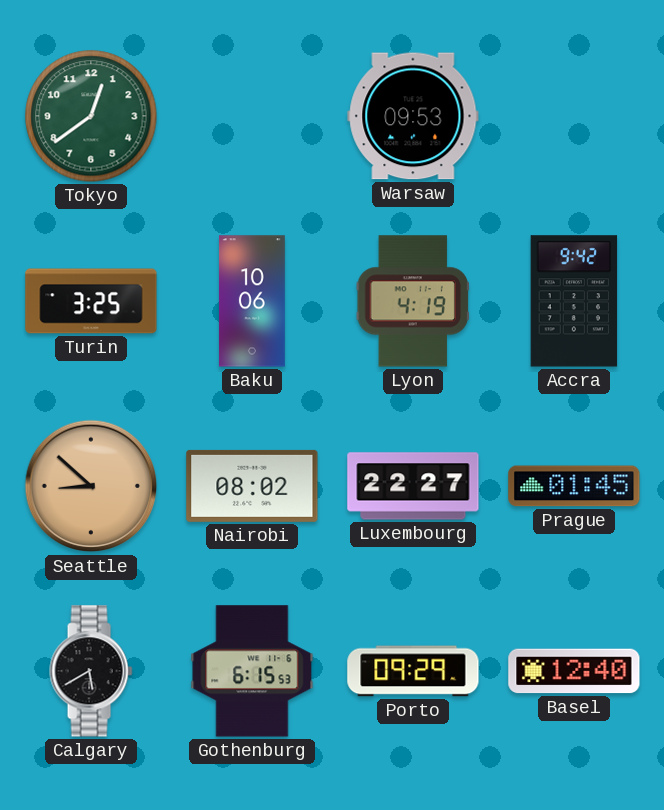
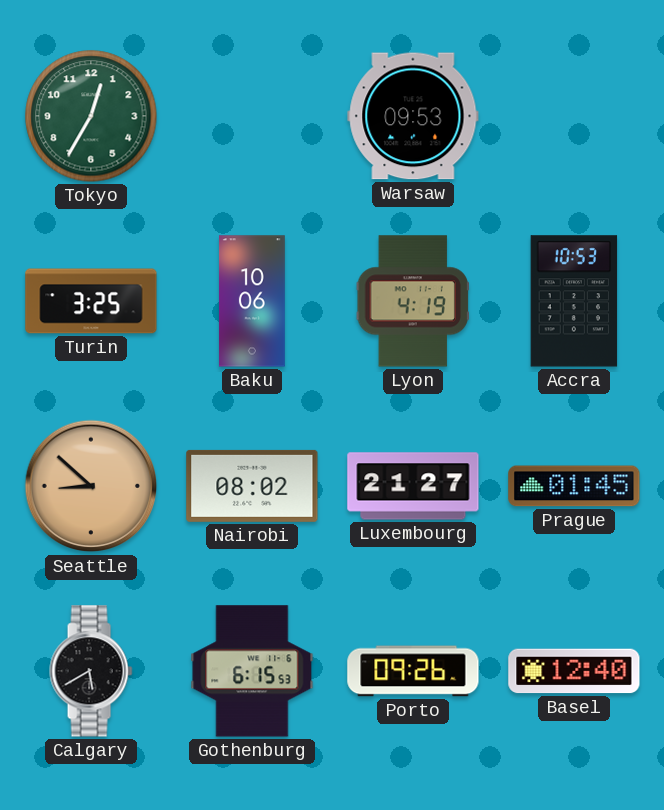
Tokyo: 12:39 -> 12:35 (91, 116)
Accra: 9:42 -> 10:53 (574, 301)
Luxembourg: 22:27 -> 21:27 (413, 486)
Porto: 09:29 -> 09:26 (413, 671)
